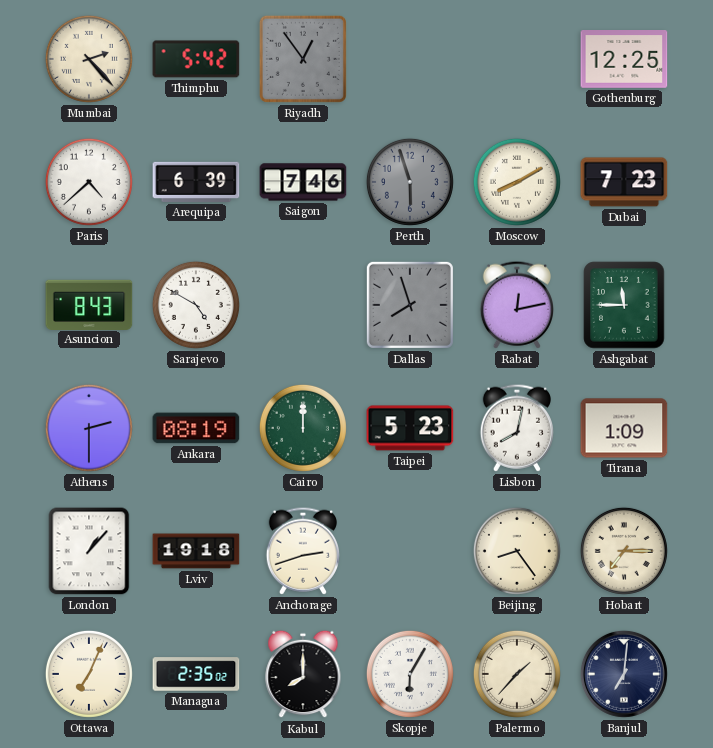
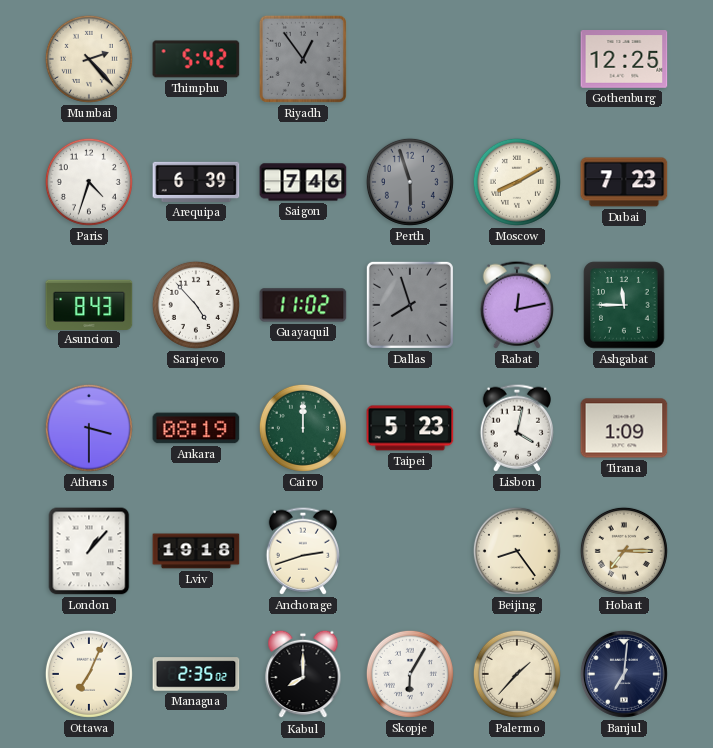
Paris: 4:38 -> 4:33 (89, 182)
Sarajevo: 4:50 -> 4:53 (196, 305)
Guayaquil: none -> 11:02 (303, 305)
Athens: 2:30 -> 3:30 (89, 428)
Lisbon: 8:02 -> 4:02 (516, 428)
